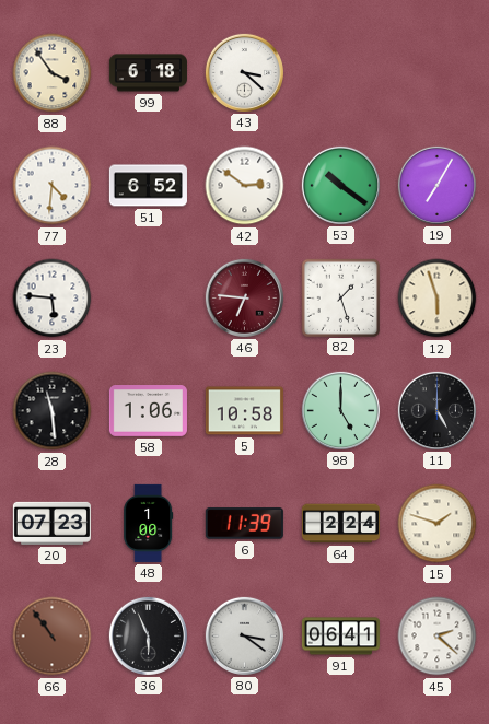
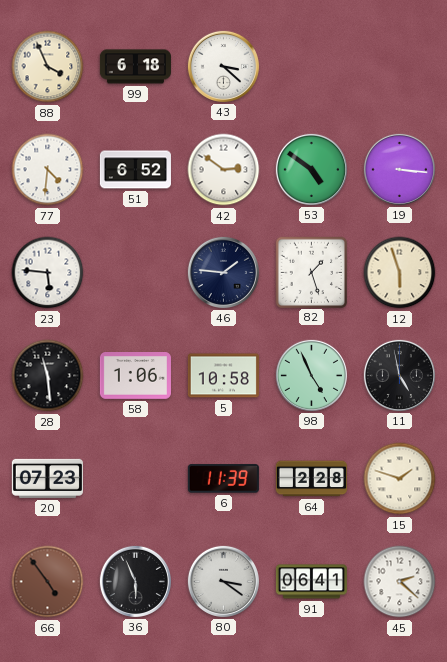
88: 3:54 -> 3:56 (48, 67)
53: 10:21 -> 4:51 (311, 169)
19: 7:05 -> 3:16 (399, 169)
46: 6:46 -> 1:46 (223, 272)
46 dial: burgundy -> navy (223, 272)
98: 5:00 -> 4:56 (311, 375)
11: 5:00 -> 4:58 (399, 375)
48: 1:00 -> none (149, 523)
64: 2:24 -> 2:28 (311, 479)
66: 10:54 -> 4:54 (48, 582)
